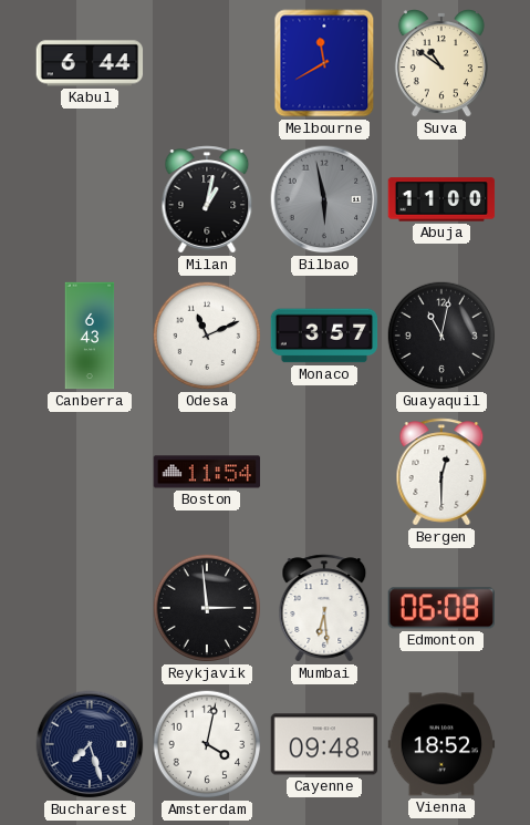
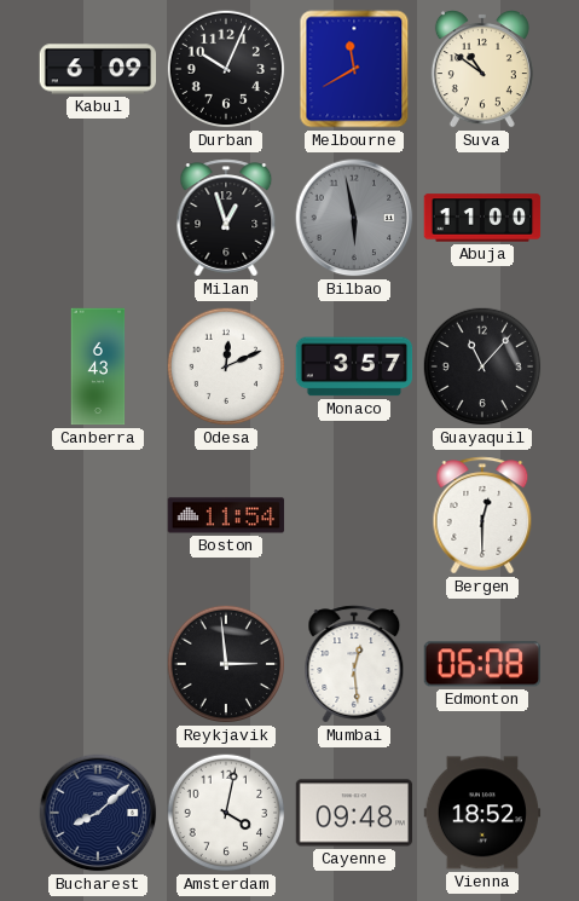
Kabul: 6:44 -> 6:09 (98, 69)
Durban: none -> 10:04 (226, 69)
Milan: 1:02 -> 12:57 (226, 218)
Odesa: 11:11 -> 12:11 (226, 366)
Guayaquil: 11:02 -> 11:07 (482, 366)
Mumbai: 6:29 -> 12:29 (354, 664)
Bucharest: 7:27 -> 8:08 (98, 813)
